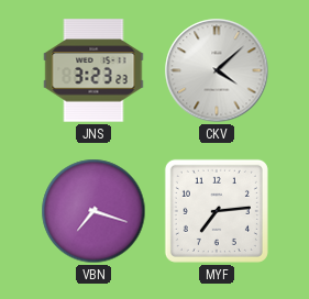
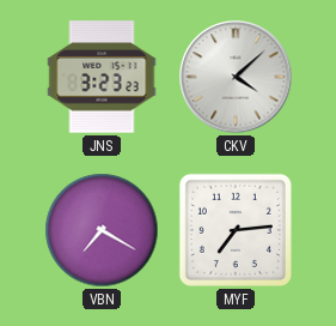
VBN: 7:18 -> 7:20 (102, 230)
